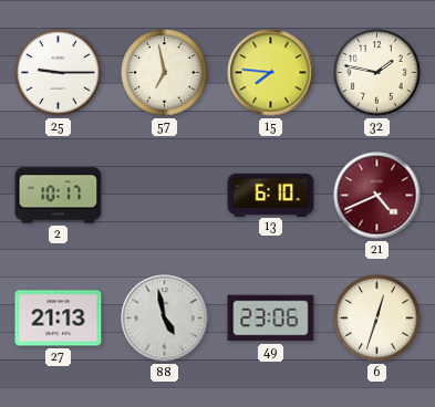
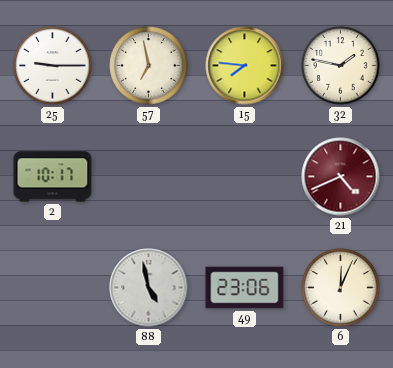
13: 6:10 -> none (271, 195)
27: 21:13 -> none (59, 319)
6: 12:33 -> 12:04 (341, 288)
